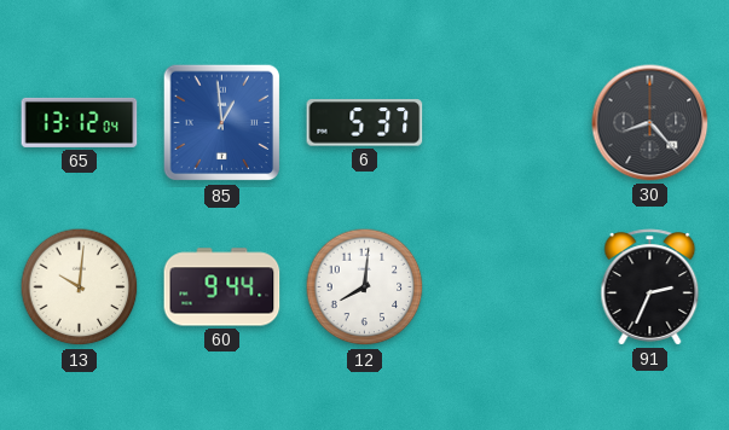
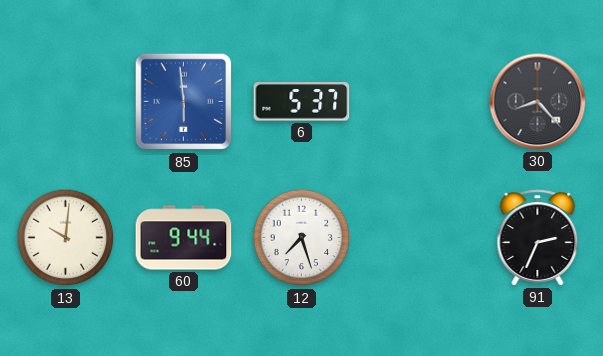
65: 13:12 -> none (80, 122)
85: 12:59 -> 5:59 (184, 102)
12: 8:01 -> 7:27 (302, 238)
